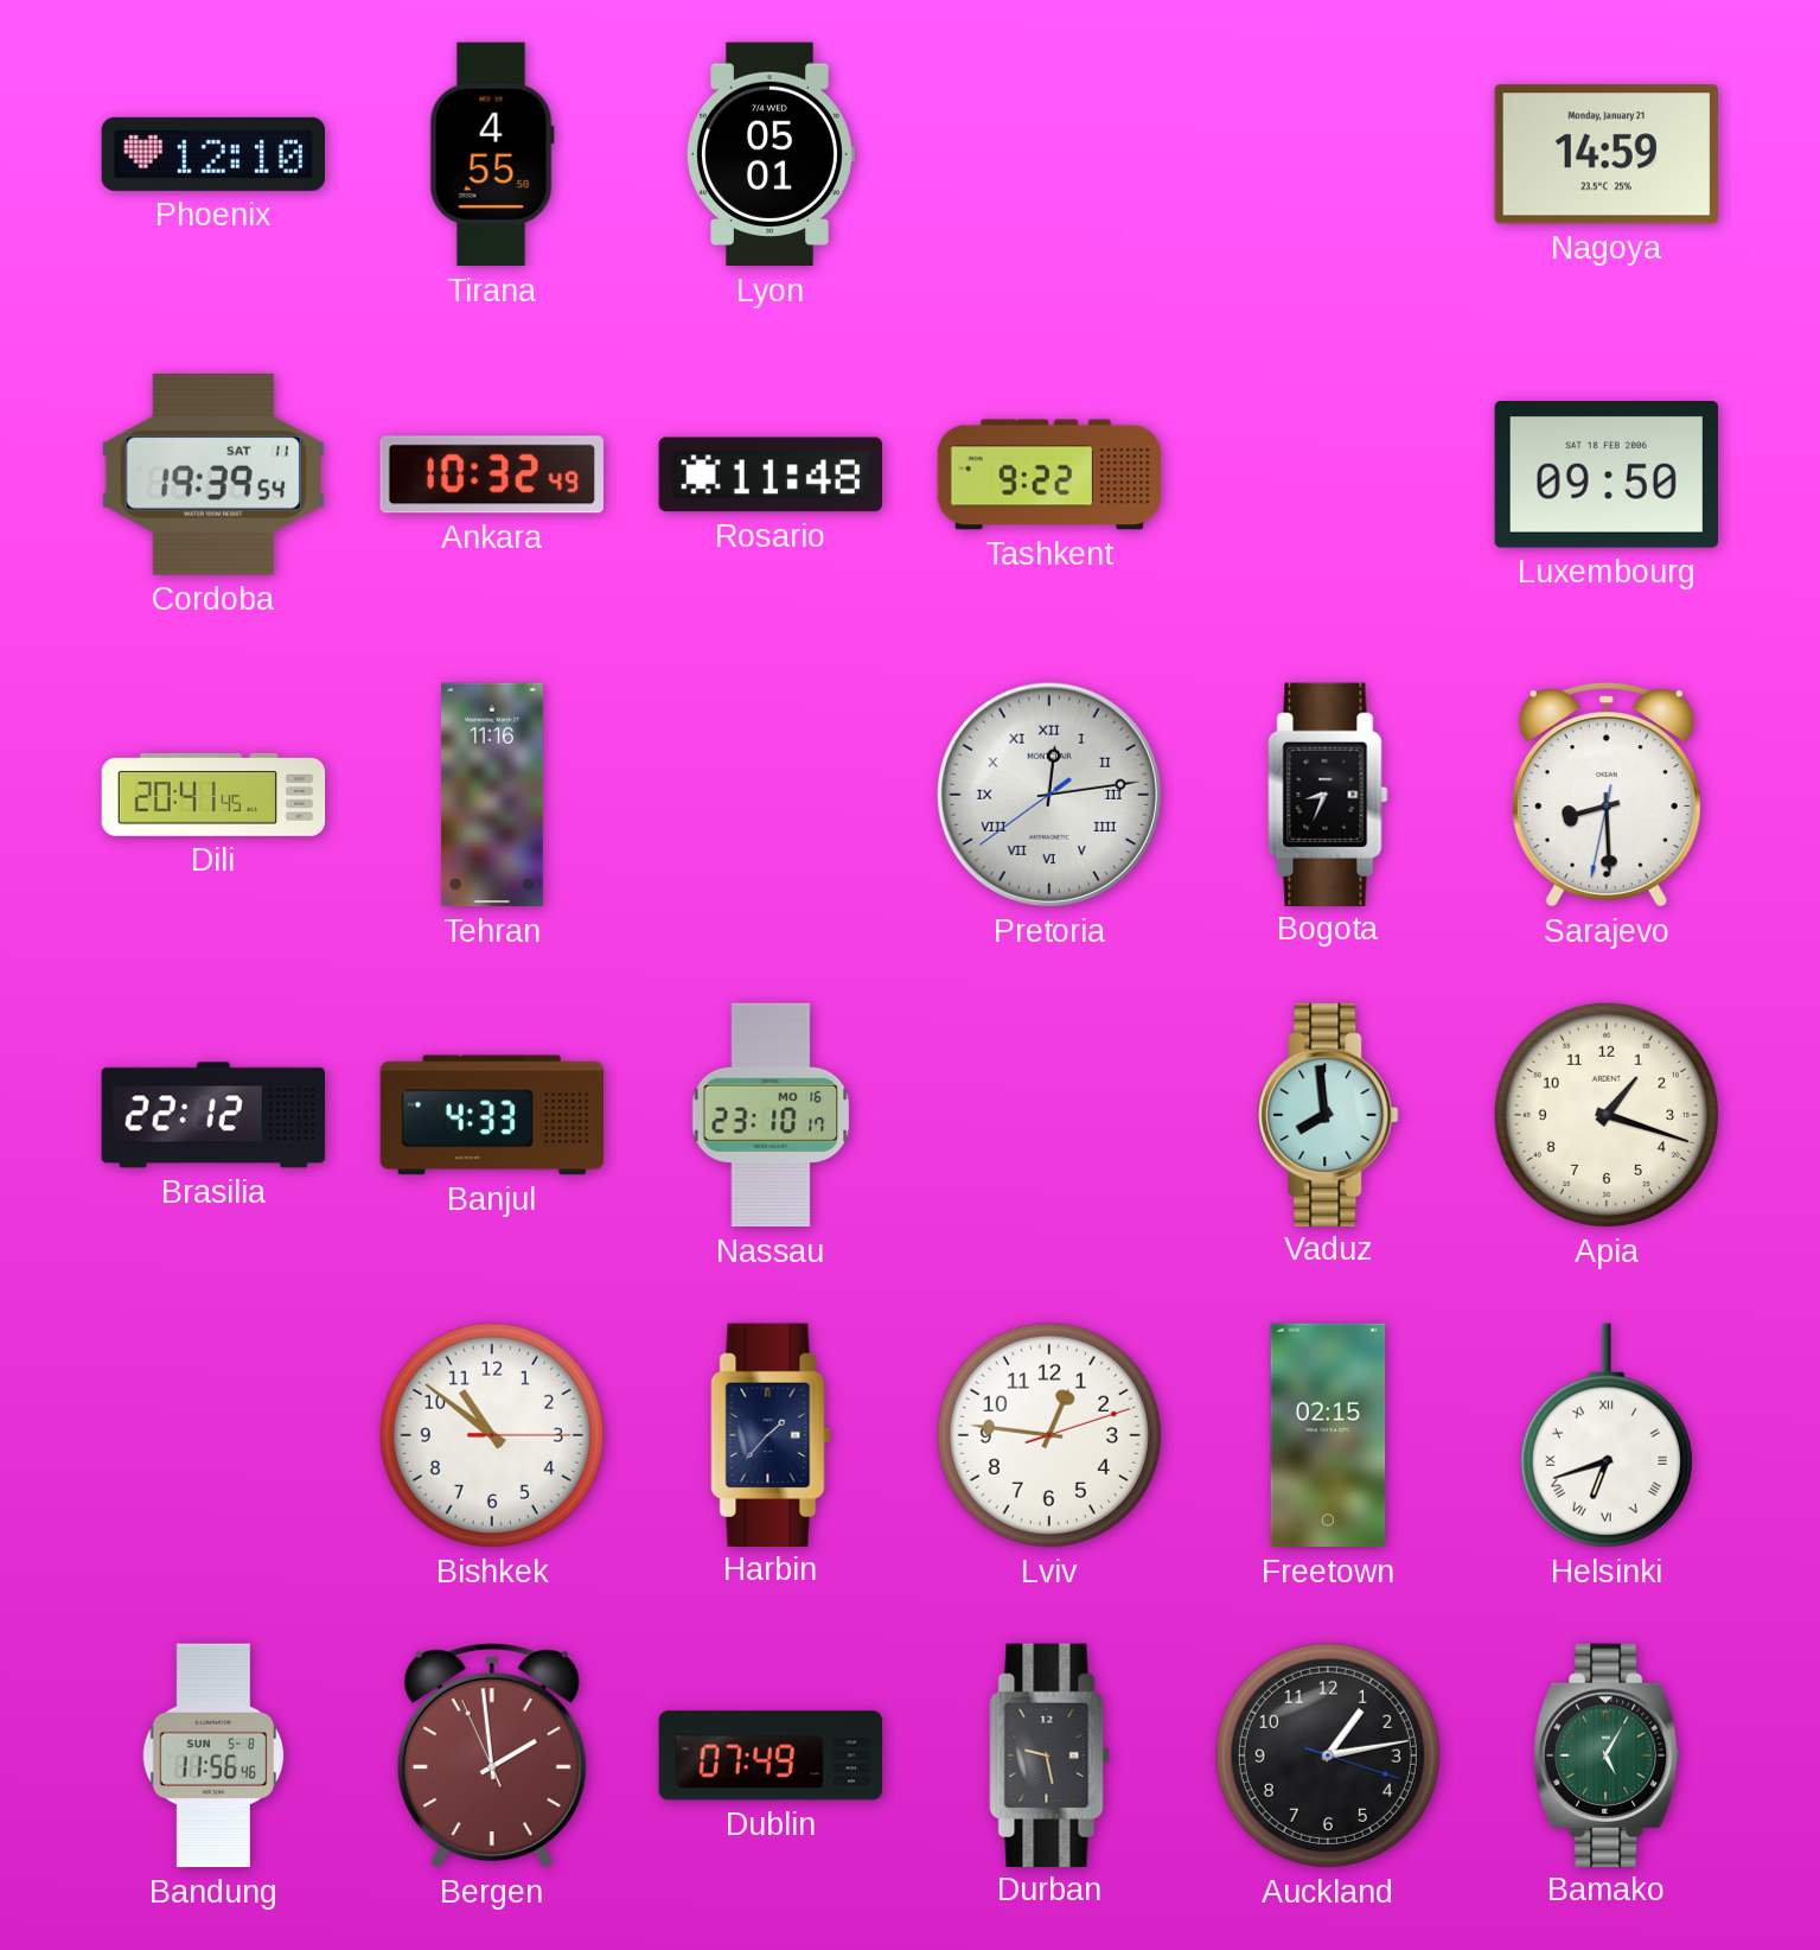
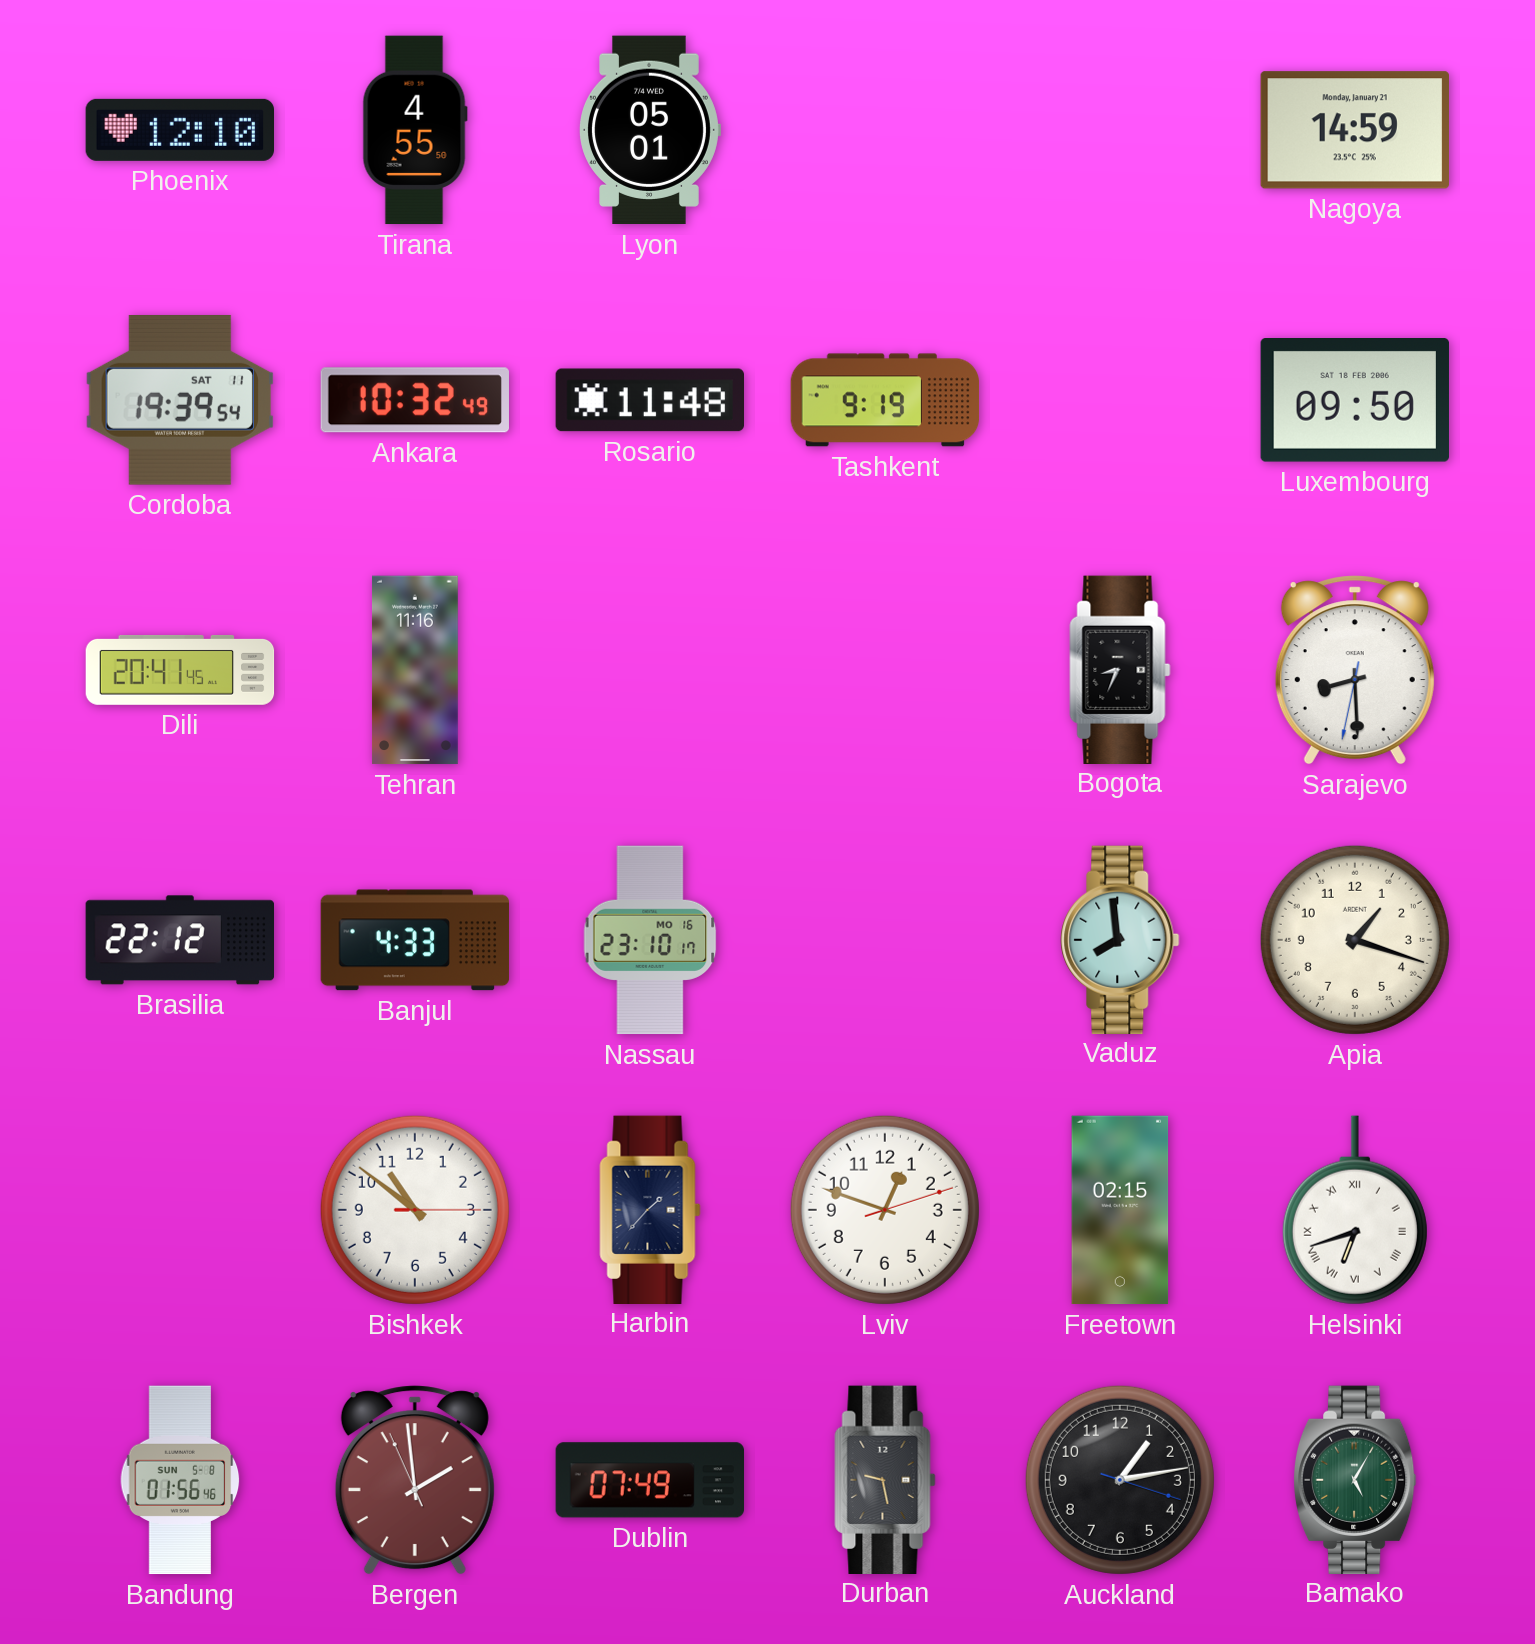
Tashkent: 9:22 -> 9:19 (885, 400)
Pretoria: 12:13 -> none (1049, 795)
Lviv: 12:46 -> 12:48 (885, 1210)
Bandung: 11:56 -> 01:56 (180, 1480)
